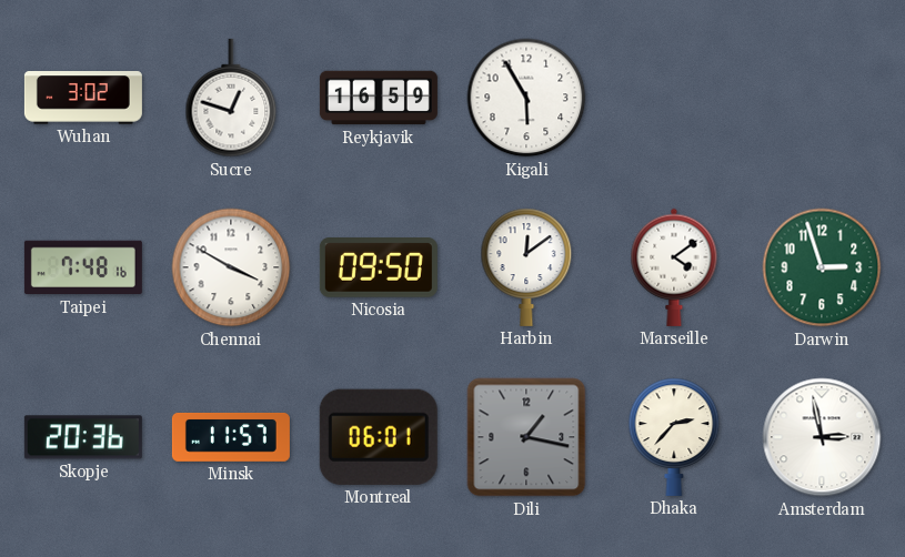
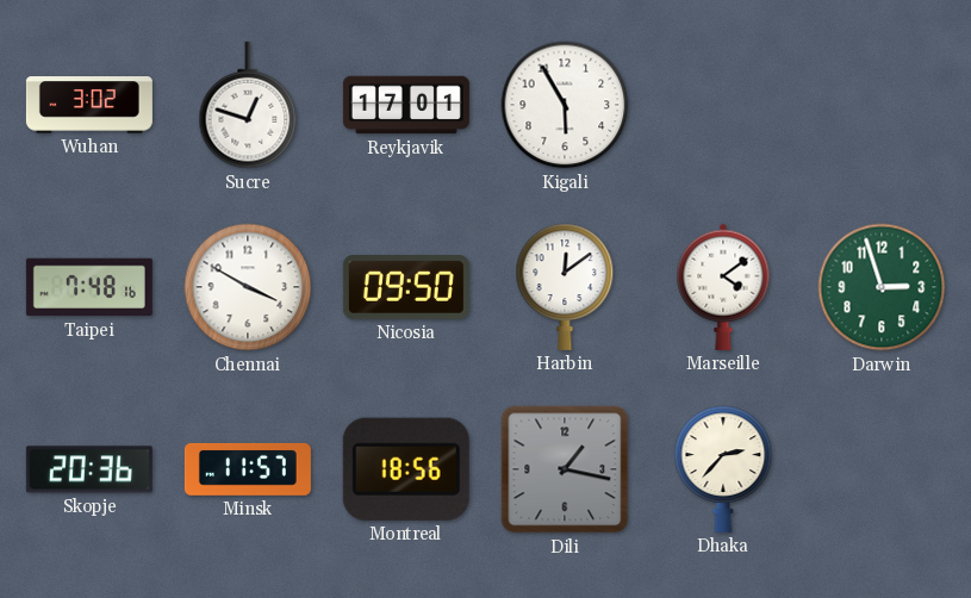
Reykjavik: 16:59 -> 17:01 (406, 105)
Montreal: 06:01 -> 18:56 (406, 469)
Amsterdam: 2:58 -> none (822, 437)
